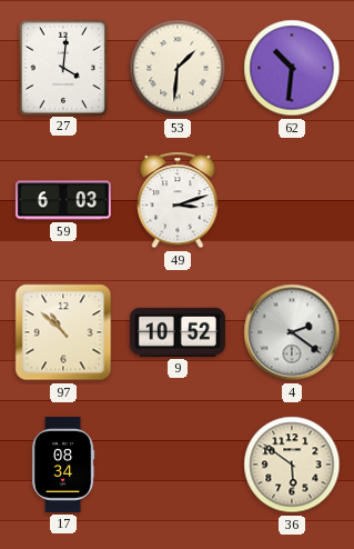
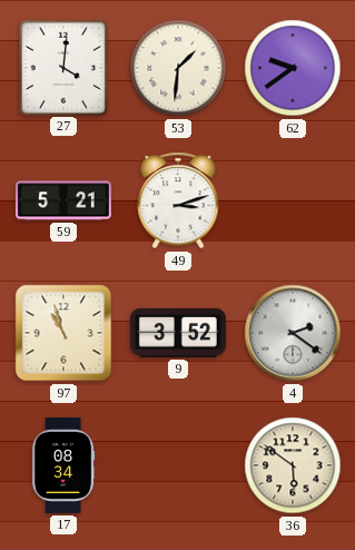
62: 10:31 -> 9:39 (293, 68)
59: 6:03 -> 5:21 (63, 200)
97: 10:52 -> 10:57 (63, 333)
9: 10:52 -> 3:52 (178, 333)
